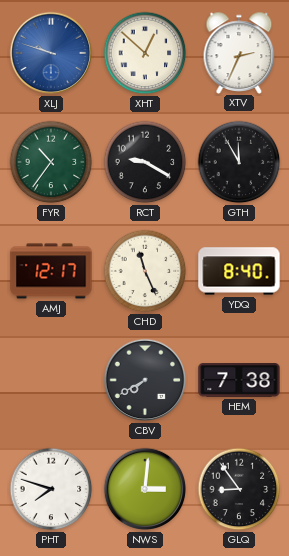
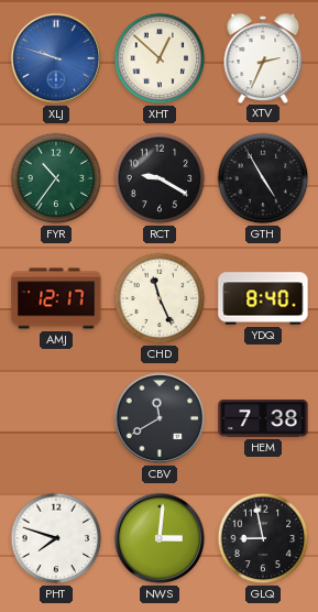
GTH: 11:55 -> 4:55 (263, 178)
CBV: 7:40 -> 11:40 (160, 418)
GLQ: 8:54 -> 8:58 (263, 538)
